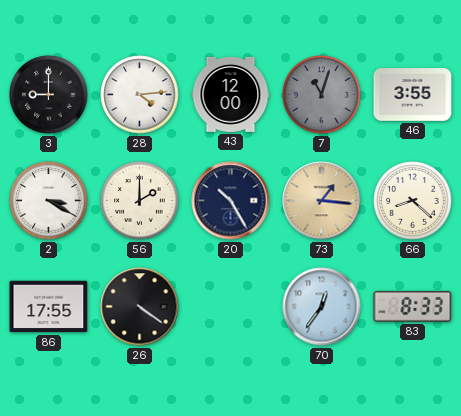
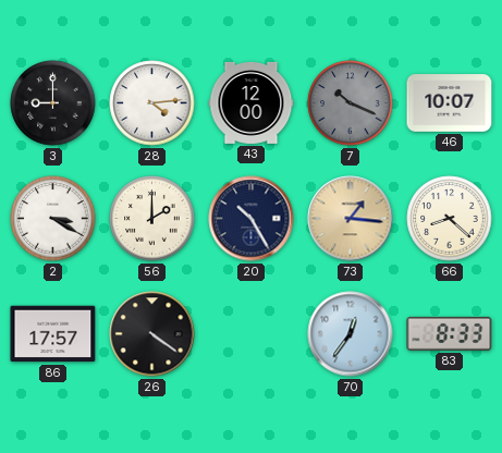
7: 11:03 -> 10:19 (351, 103)
46: 3:55 -> 10:07 (450, 103)
86: 17:55 -> 17:57 (53, 334)
